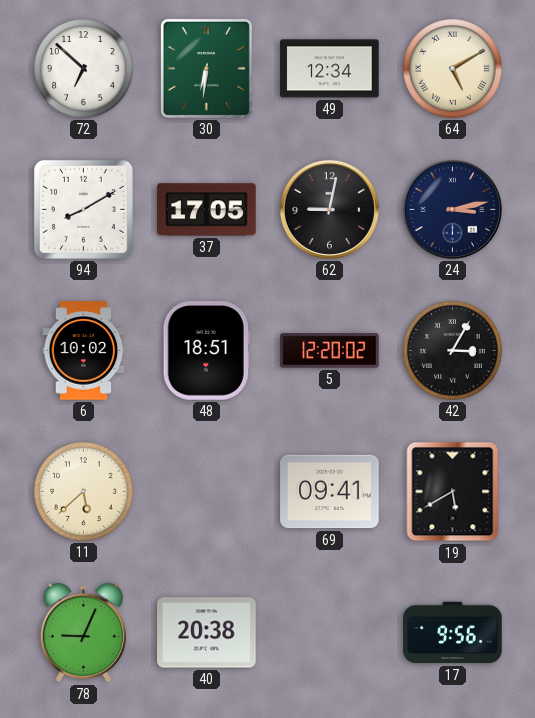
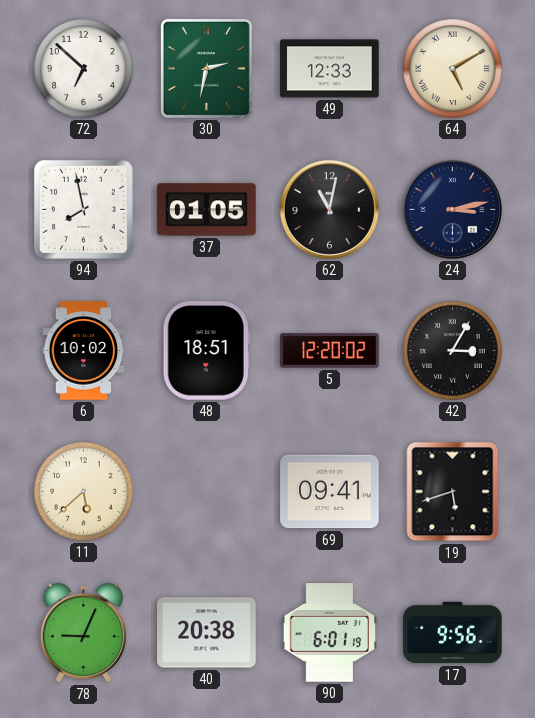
30: 6:31 -> 2:32 (206, 68)
49: 12:34 -> 12:33 (330, 69)
94: 8:10 -> 7:58 (83, 209)
37: 17:05 -> 01:05 (207, 210)
62: 9:02 -> 11:02 (329, 209)
19: 5:40 -> 5:42 (453, 492)
90: none -> 6:01 (329, 633)
